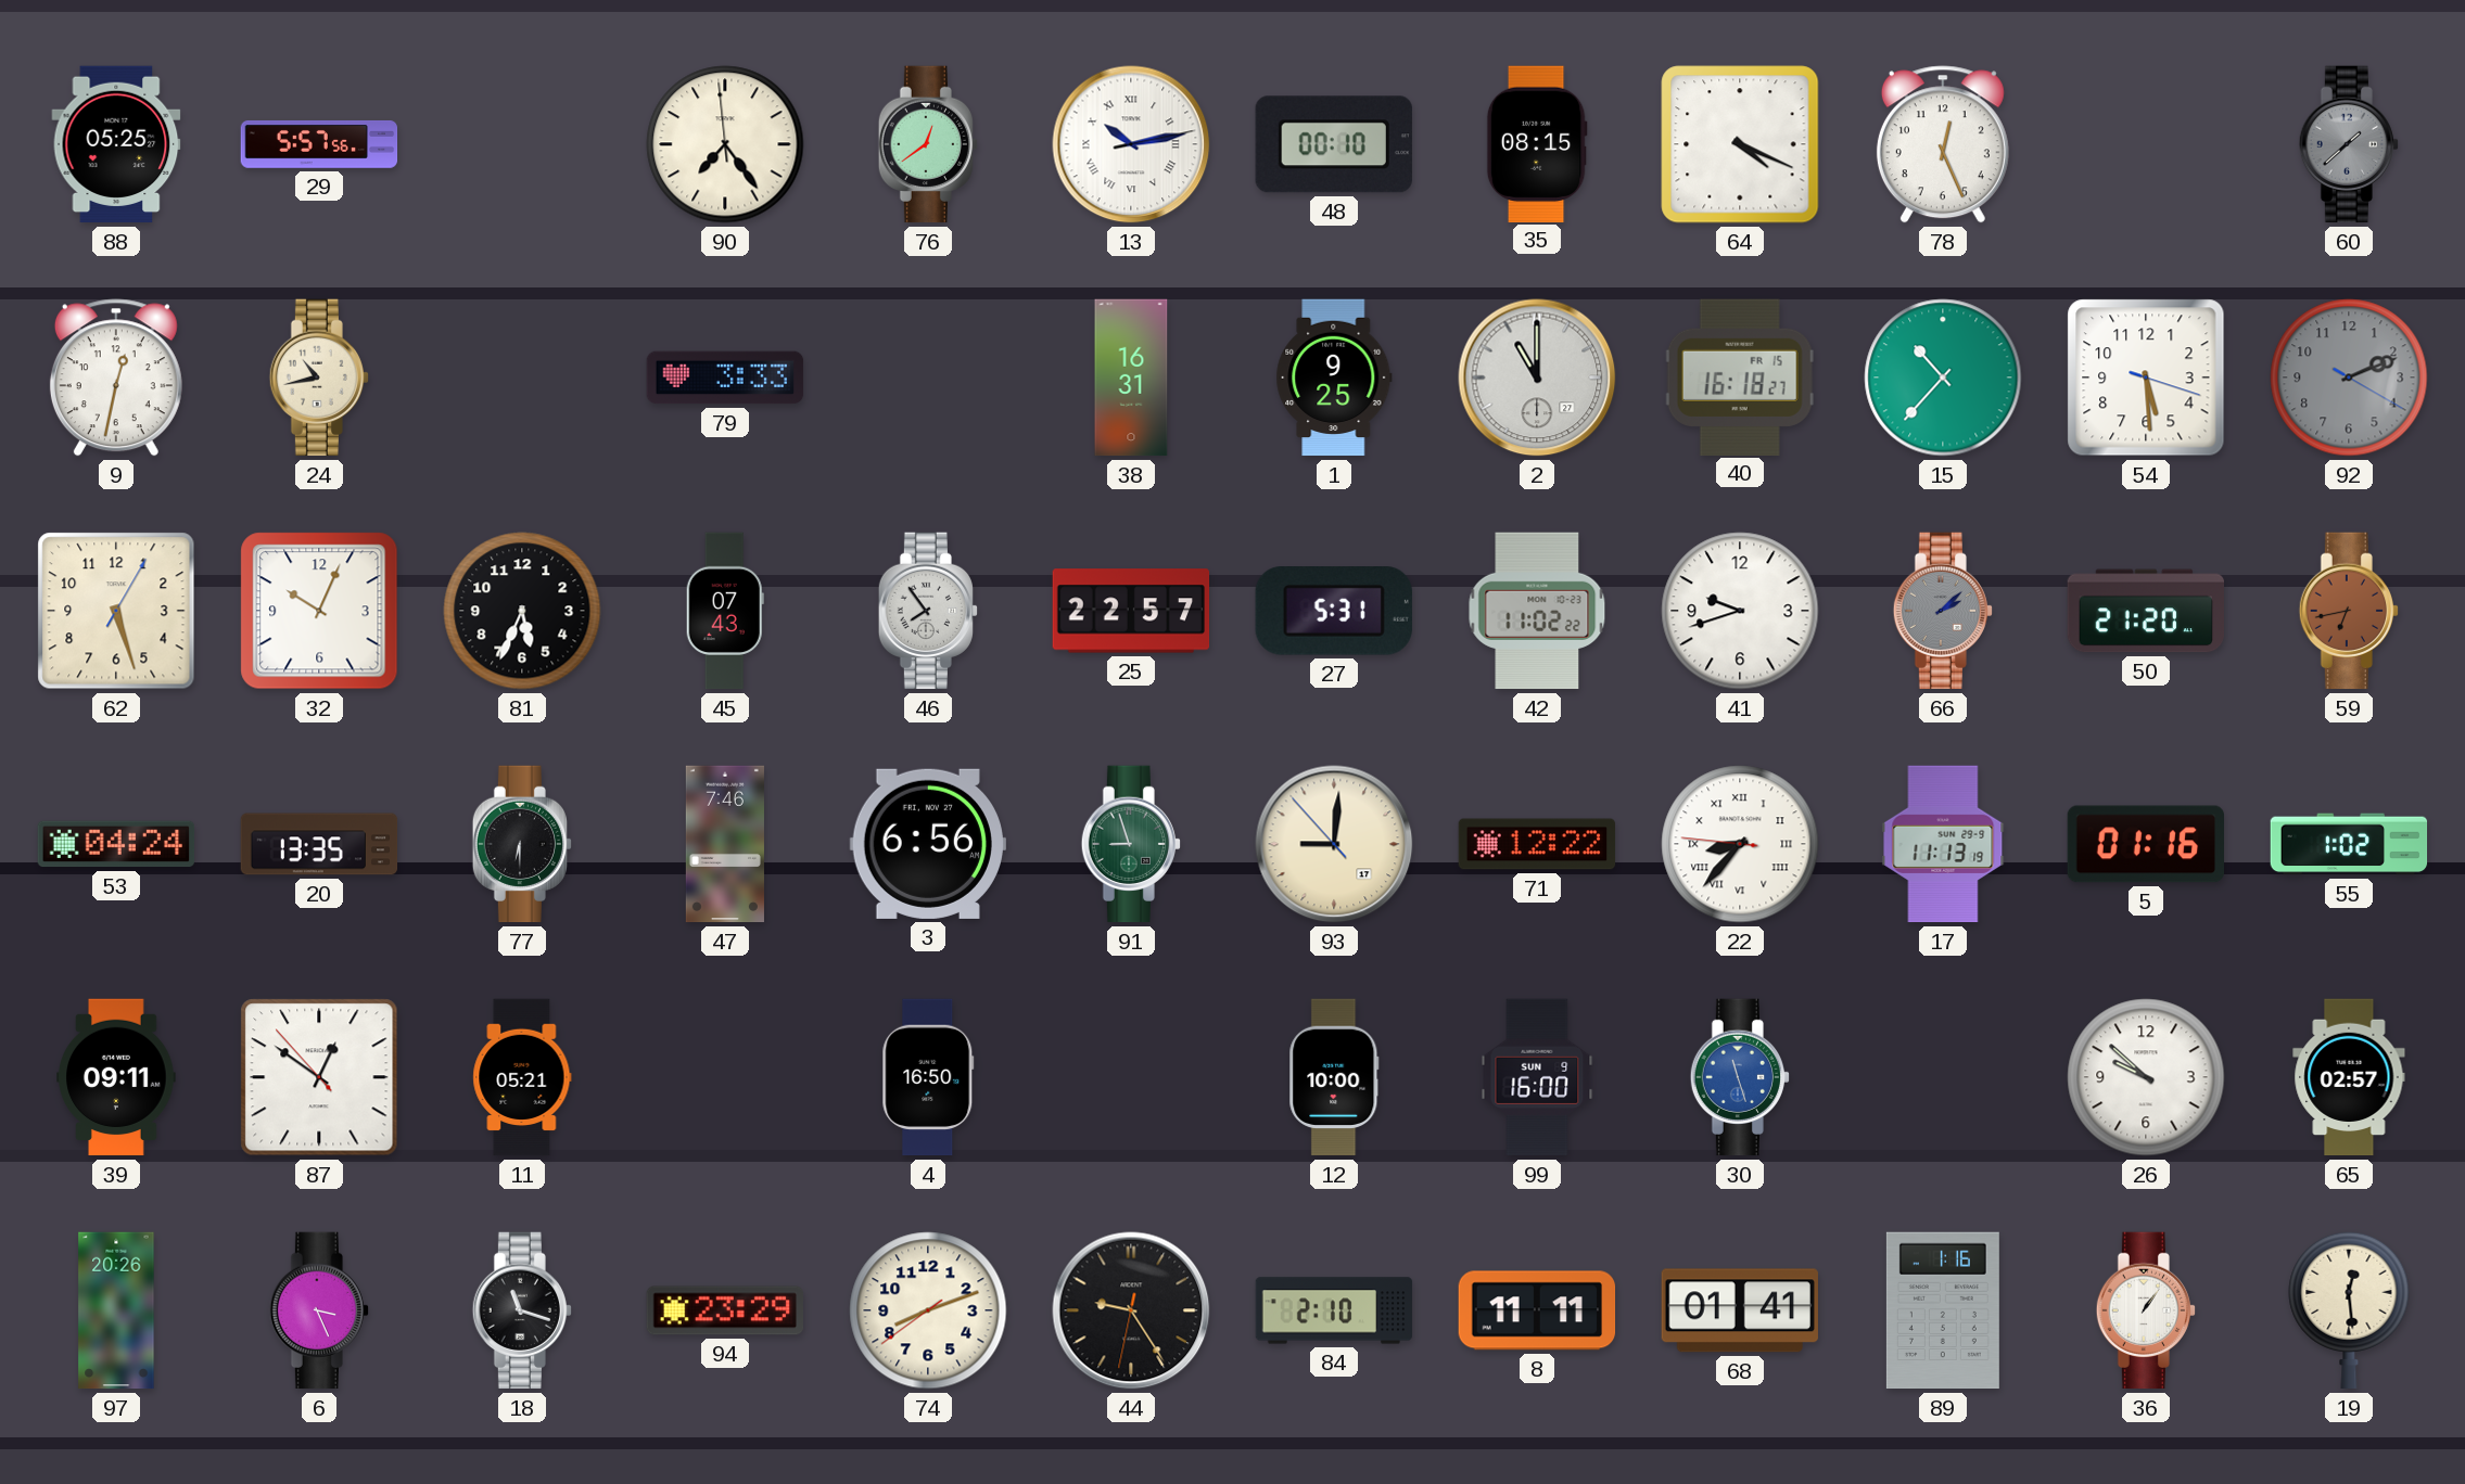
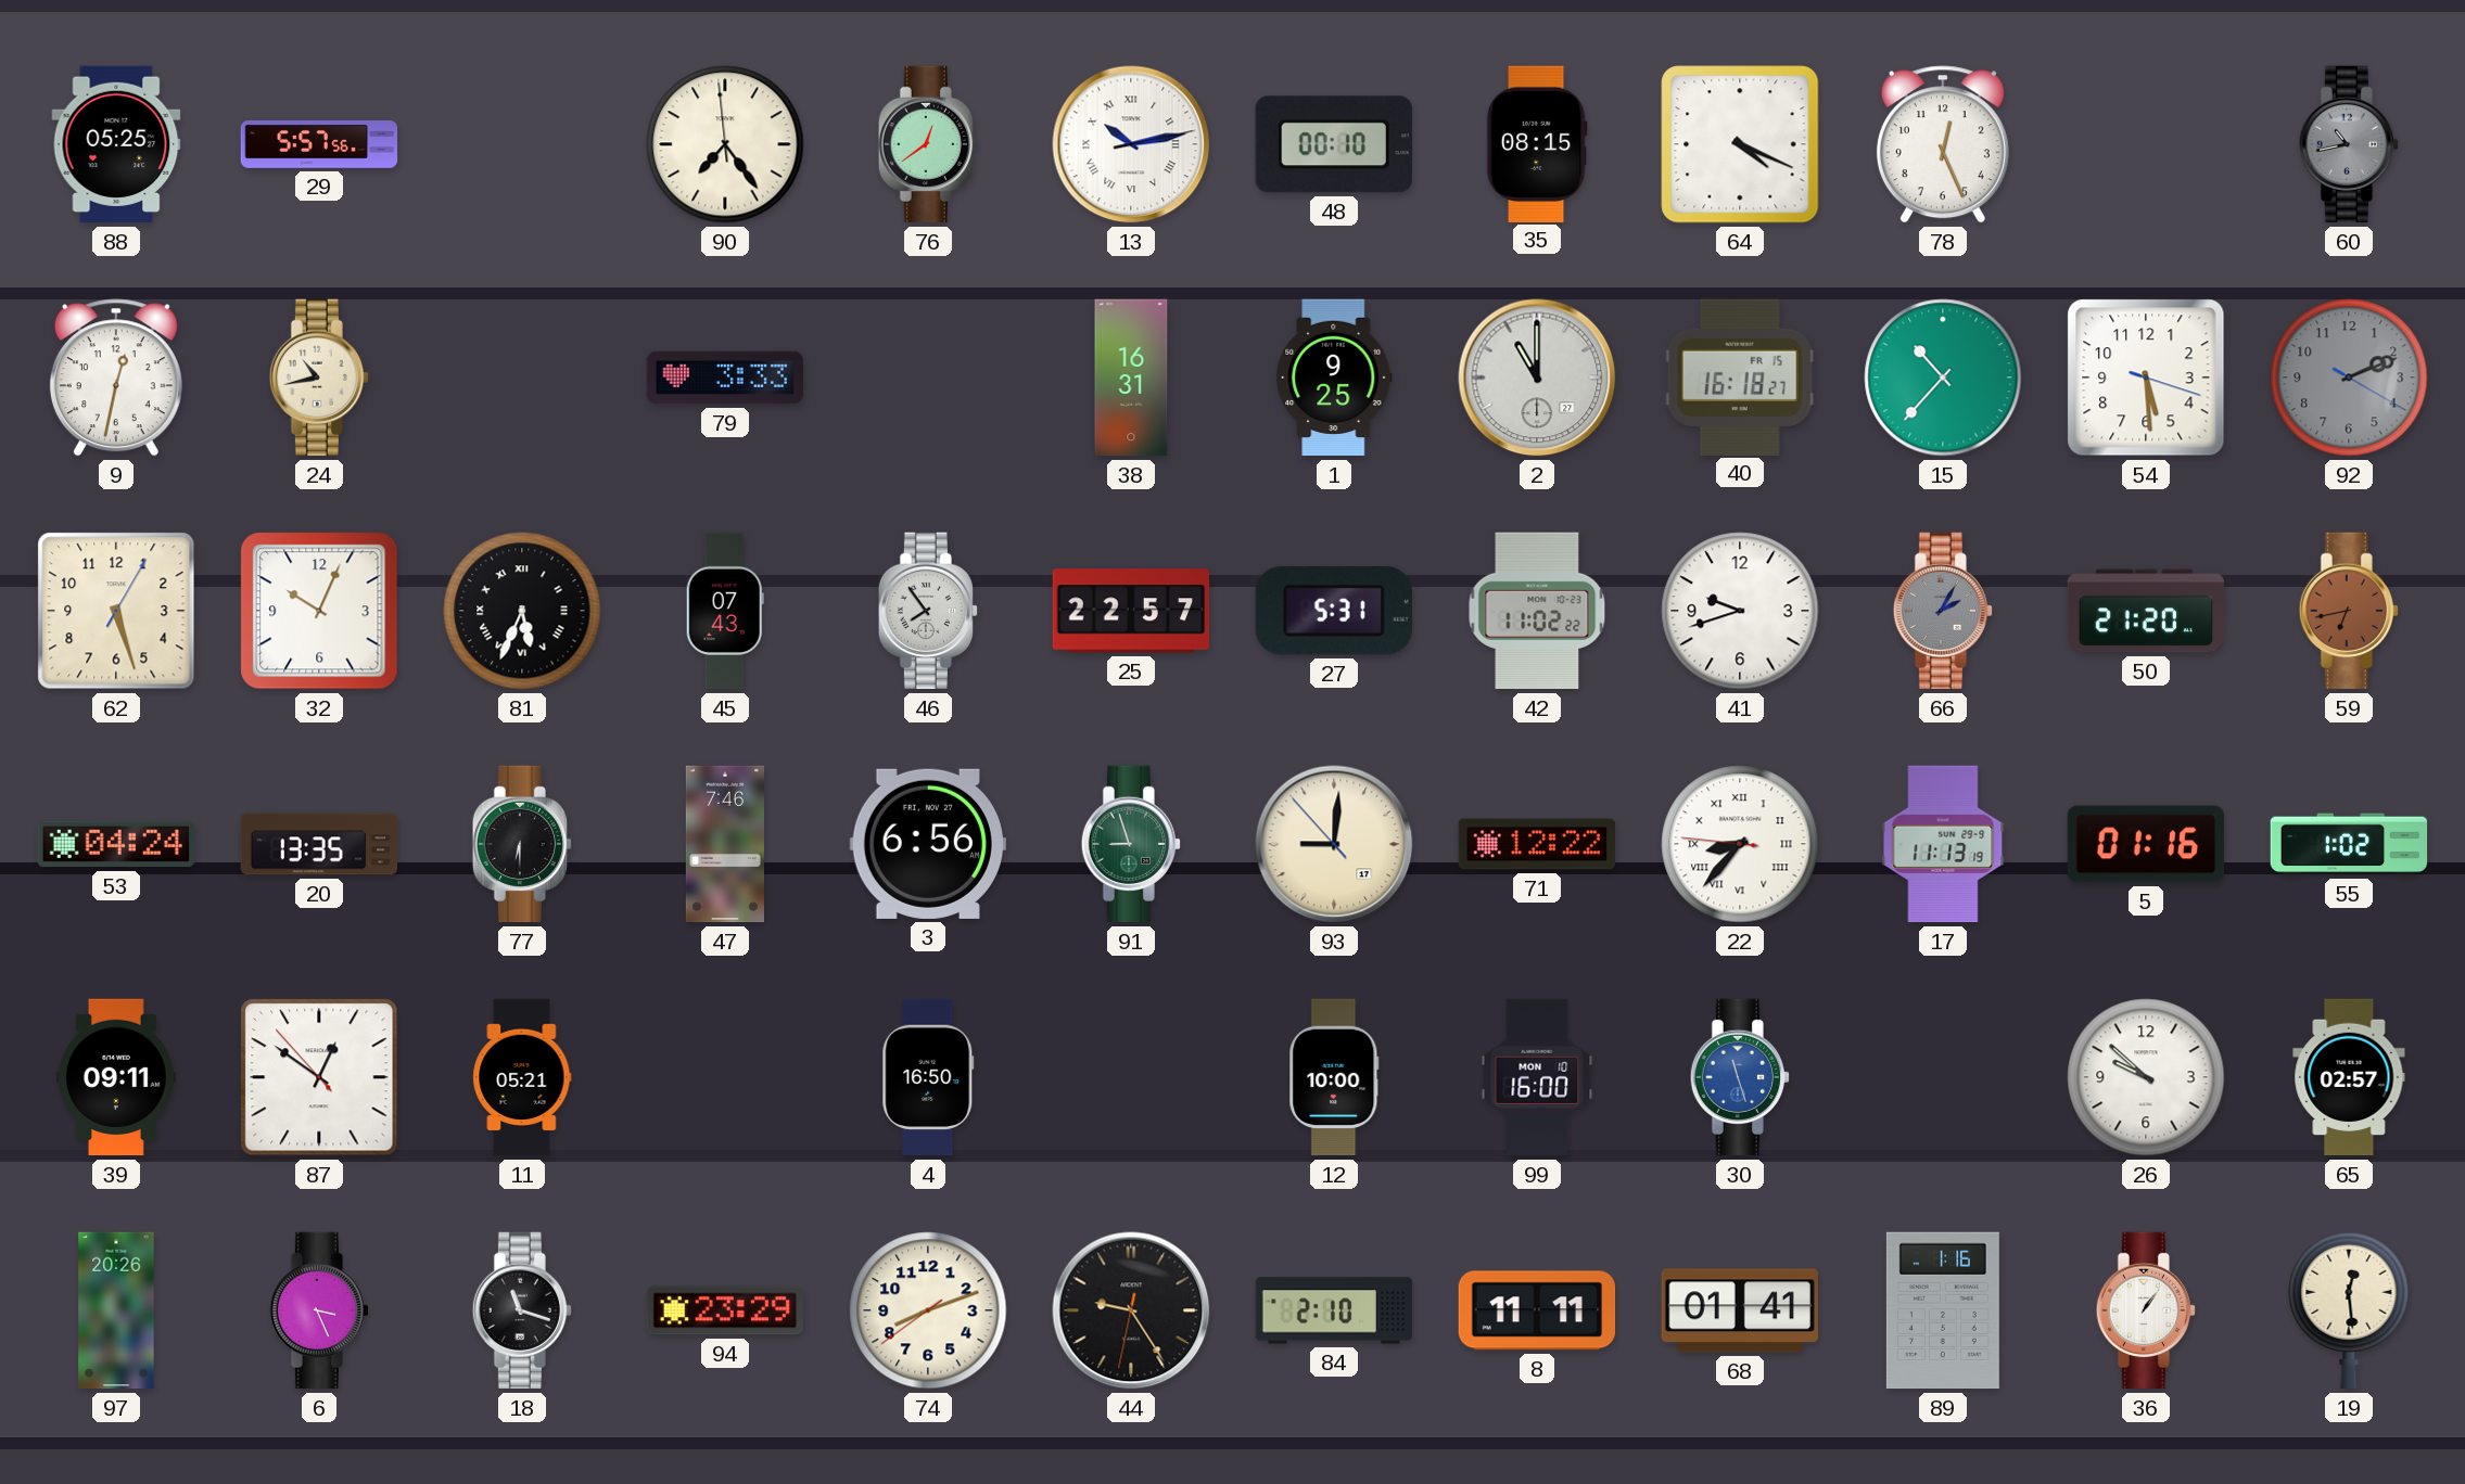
60: 1:38 -> 10:43 (2348, 144)
81 numerals: Arabic -> Roman (522, 611)
66: 2:08 -> 2:05 (1942, 611)
99 date: SUN 9 -> MON 10 (1537, 1077)
